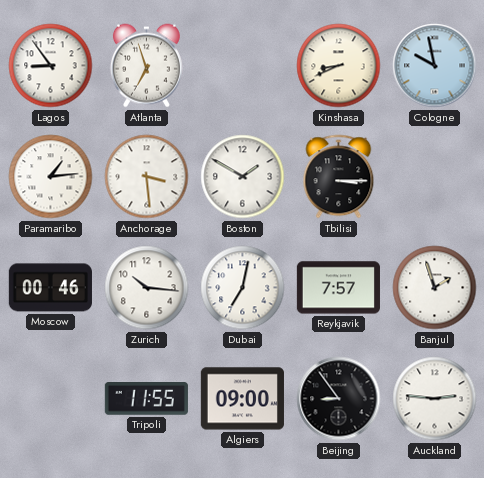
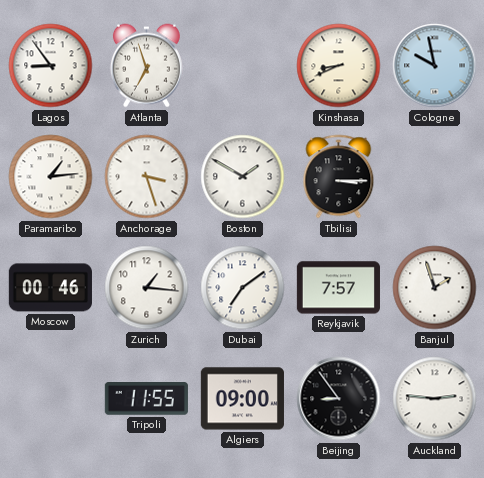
Anchorage: 3:29 -> 3:27 (147, 177)
Zurich: 10:16 -> 1:16 (147, 288)
Dubai: 7:02 -> 7:09 (243, 288)
